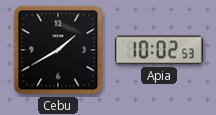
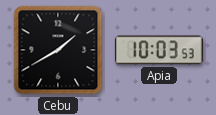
Apia: 10:02 -> 10:03 (159, 50)
